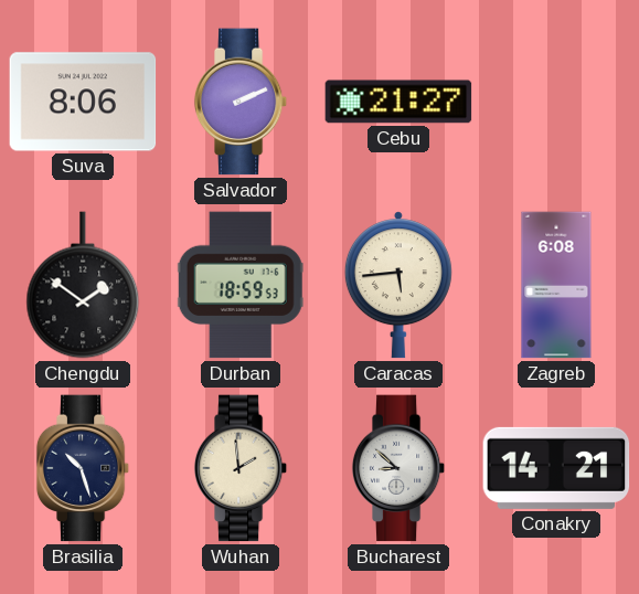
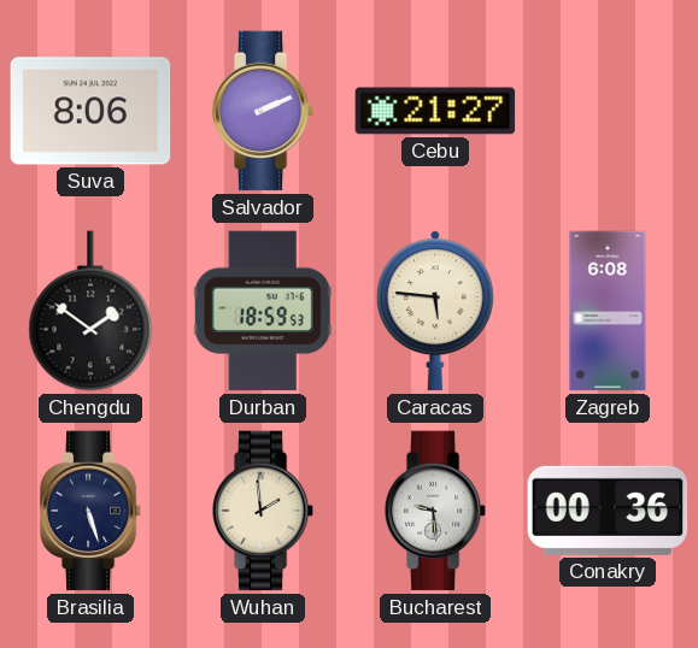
Caracas: 5:44 -> 5:46 (435, 311)
Brasilia: 10:27 -> 5:27 (90, 511)
Bucharest: 8:52 -> 9:29 (435, 511)
Conakry: 14:21 -> 00:36 (608, 511)
